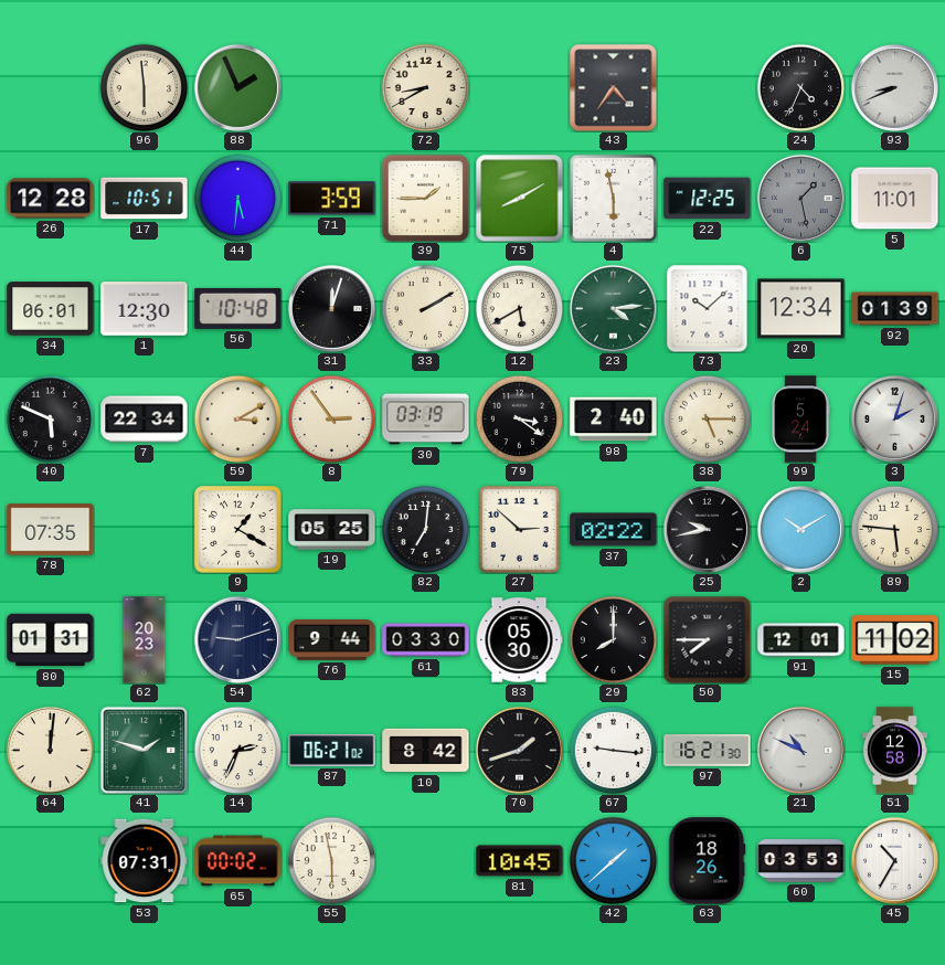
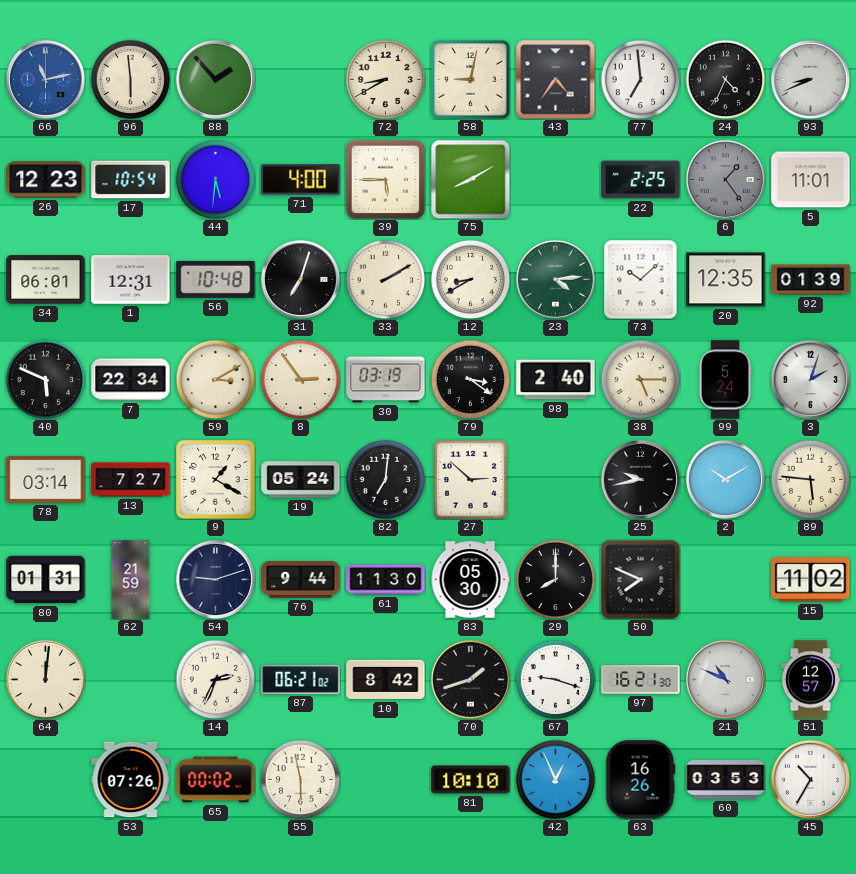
66: none -> 11:13 (45, 79)
88: 1:56 -> 1:53 (215, 79)
58: none -> 9:02 (471, 80)
77: none -> 6:59 (640, 79)
26: 12:28 -> 12:23 (46, 180)
17: 10:51 -> 10:54 (131, 180)
71: 3:59 -> 4:00 (301, 180)
39: 1:45 -> 5:45 (385, 179)
4: 5:58 -> none (613, 198)
22: 12:25 -> 2:25 (641, 180)
6: 1:28 -> 1:24 (725, 179)
1: 12:30 -> 12:31 (131, 280)
31: 12:03 -> 7:03 (300, 279)
12: 5:40 -> 8:40 (470, 279)
20: 12:34 -> 12:35 (726, 280)
78: 07:35 -> 03:14 (46, 480)
13: none -> 7:27 (131, 480)
19: 05:25 -> 05:24 (301, 480)
37: 02:22 -> none (614, 530)
62: 20:23 -> 21:59 (131, 580)
61: 03:30 -> 11:30 (386, 580)
50: 7:45 -> 7:49 (640, 579)
91: 12:01 -> none (801, 640)
41: 1:48 -> none (144, 750)
67: 9:16 -> 9:18 (555, 679)
51: 12:58 -> 12:57 (810, 680)
53: 07:31 -> 07:26 (131, 780)
81: 10:45 -> 10:10 (471, 780)
42: 1:38 -> 12:56 (555, 779)
63: 18:26 -> 16:26 (641, 780)
